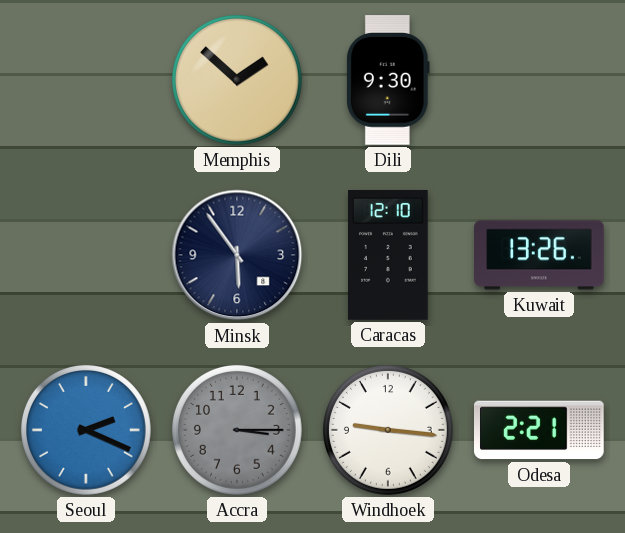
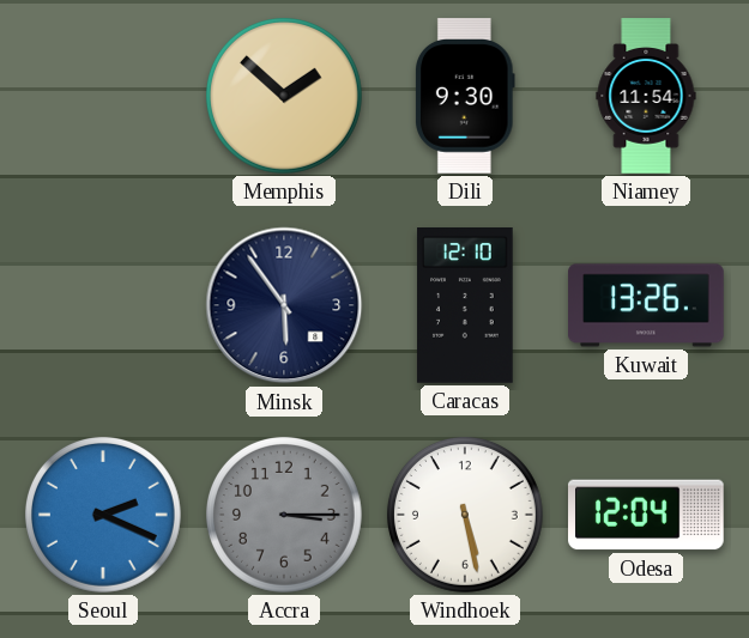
Niamey: none -> 11:54 (646, 96)
Windhoek: 9:16 -> 5:28 (465, 515)
Odesa: 2:21 -> 12:04 (647, 515)
